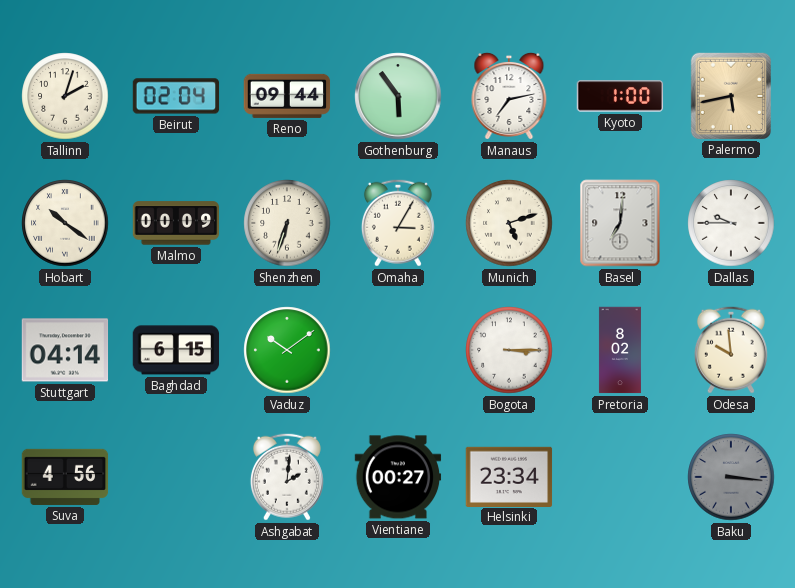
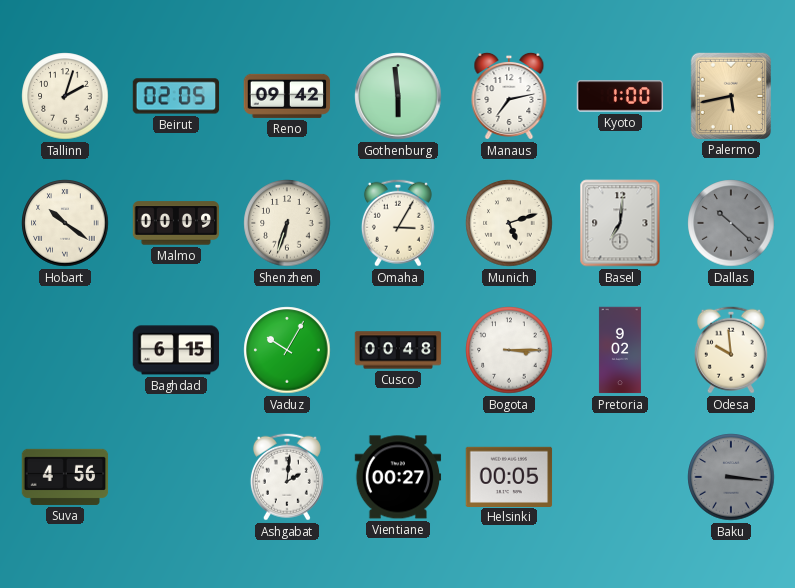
Beirut: 02:04 -> 02:05 (176, 96)
Reno: 09:44 -> 09:42 (287, 96)
Gothenburg: 5:54 -> 5:59 (398, 96)
Dallas: 9:45 -> 10:22 (731, 223)
Dallas dial: white -> grey (731, 223)
Stuttgart: 04:14 -> none (65, 350)
Vaduz: 10:09 -> 10:05 (287, 350)
Cusco: none -> 00:48 (398, 350)
Pretoria: 8:02 -> 9:02 (620, 350)
Helsinki: 23:34 -> 00:05 (509, 476)
